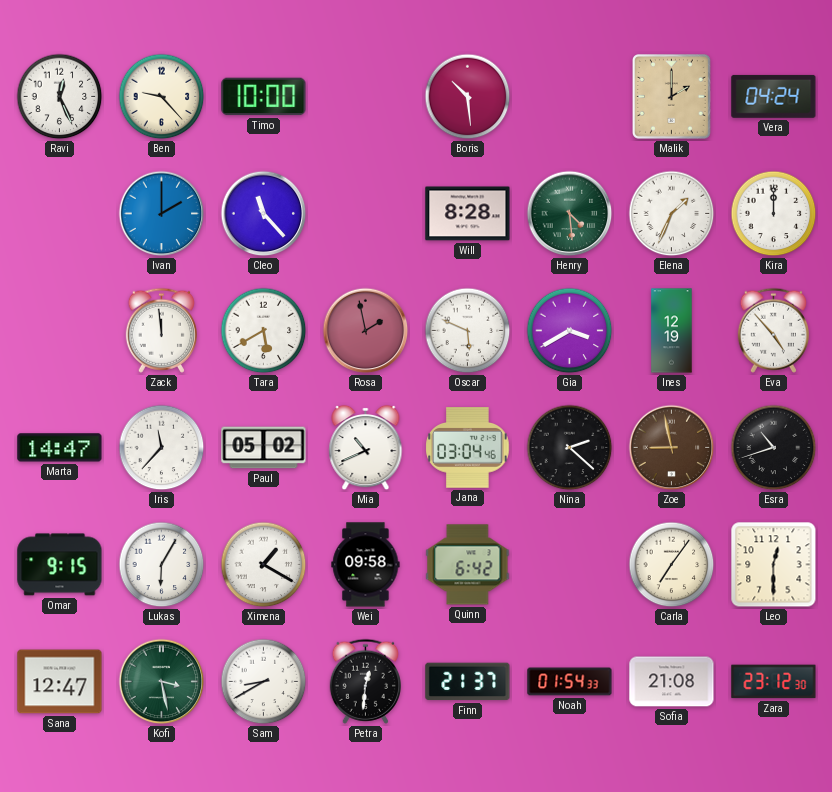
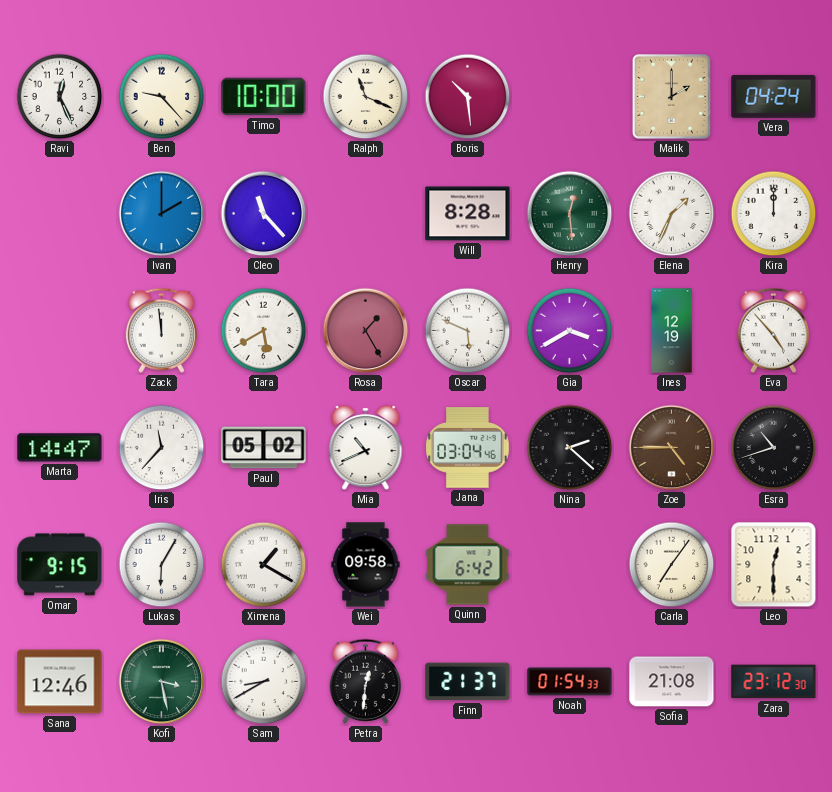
Ralph: none -> 11:19 (366, 97)
Henry: 4:29 -> 12:29 (570, 214)
Rosa: 1:58 -> 1:25 (366, 331)
Zoe: 8:58 -> 4:45 (672, 448)
Sana: 12:47 -> 12:46 (60, 682)
